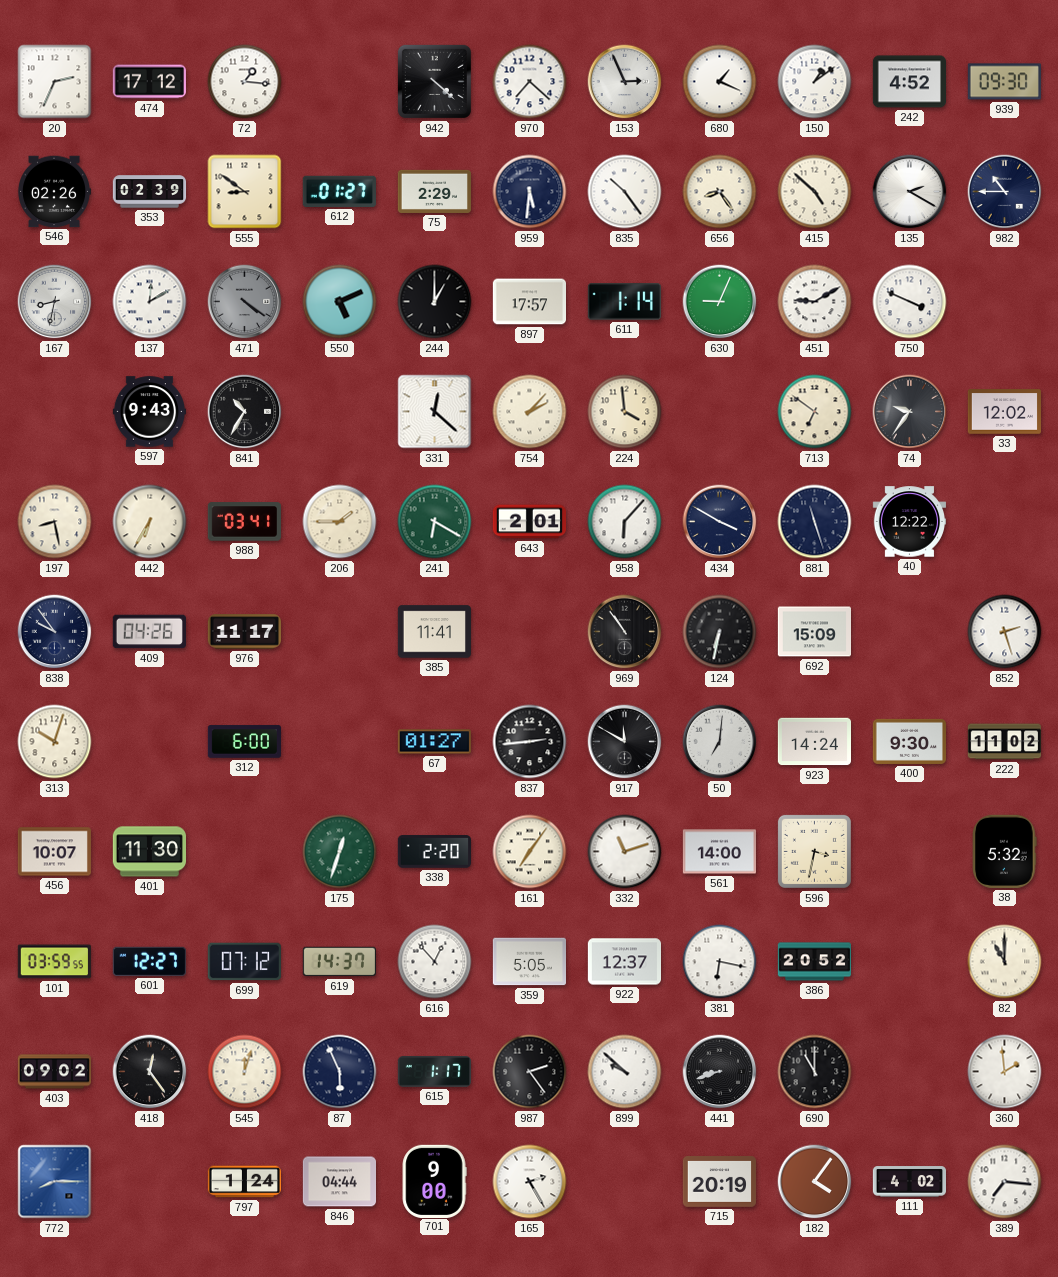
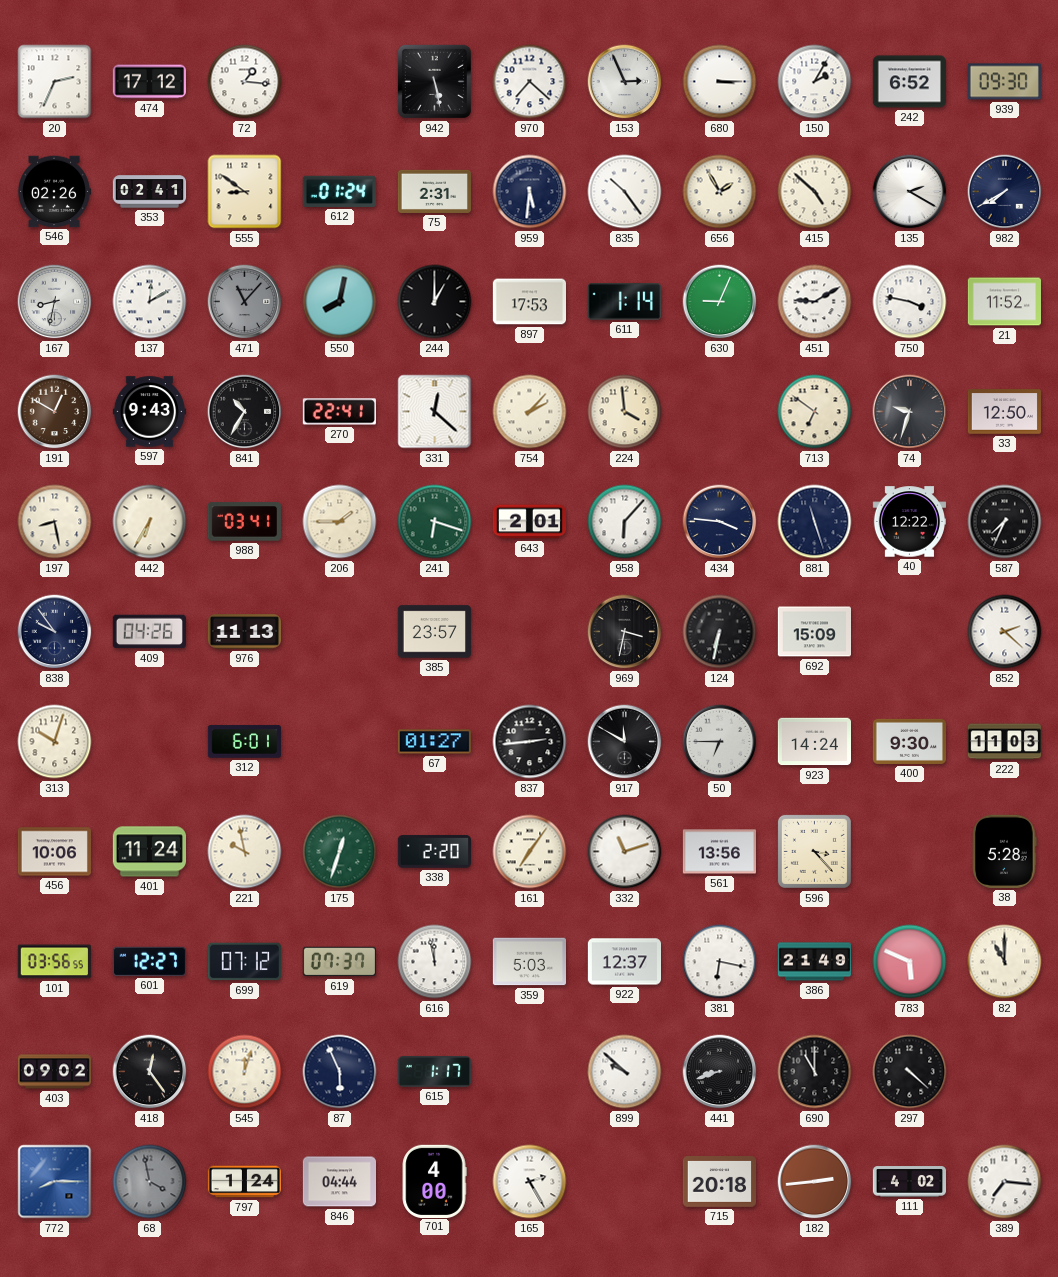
942: 4:22 -> 5:28 (434, 81)
680: 1:19 -> 3:15 (720, 82)
150: 1:09 -> 2:05 (815, 82)
242: 4:52 -> 6:52 (909, 82)
353: 02:39 -> 02:41 (150, 192)
612: 01:27 -> 01:24 (339, 191)
75: 2:29 -> 2:31 (434, 191)
656: 8:24 -> 1:55 (720, 192)
982: 10:45 -> 7:40 (1005, 192)
471: 4:21 -> 11:07 (245, 302)
550: 5:11 -> 8:02 (340, 302)
897: 17:57 -> 17:53 (529, 302)
750: 3:49 -> 3:47 (910, 302)
21: none -> 11:52 (1004, 302)
191: none -> 12:50 (55, 412)
270: none -> 22:41 (339, 412)
74: 9:36 -> 9:33 (910, 412)
33: 12:02 -> 12:50 (1004, 412)
241: 6:20 -> 6:18 (435, 522)
434: 3:50 -> 3:46 (720, 522)
587: none -> 7:34 (1005, 522)
976: 11:17 -> 11:13 (244, 632)
385: 11:41 -> 23:57 (434, 632)
969: 10:54 -> 3:32 (625, 632)
852: 2:27 -> 2:22 (1005, 632)
312: 6:00 -> 6:01 (244, 742)
50: 7:01 -> 6:45 (720, 742)
222: 11:02 -> 11:03 (1004, 742)
456: 10:07 -> 10:06 (54, 852)
401: 11:30 -> 11:24 (149, 852)
221: none -> 9:58 (245, 852)
561: 14:00 -> 13:56 (719, 852)
596: 3:32 -> 3:23 (814, 851)
38: 5:32 -> 5:28 (1005, 851)
101: 03:59 -> 03:56 (54, 962)
619: 14:37 -> 07:37 (339, 962)
616: 12:53 -> 11:58 (435, 962)
359: 5:05 -> 5:03 (529, 962)
386: 20:52 -> 21:49 (814, 962)
783: none -> 5:49 (910, 962)
987: 2:24 -> none (530, 1072)
297: none -> 4:22 (910, 1072)
360: 1:59 -> none (1005, 1072)
68: none -> 3:58 (150, 1182)
701: 9:00 -> 4:00 (434, 1181)
715: 20:19 -> 20:18 (719, 1182)
182: 4:06 -> 2:44 (815, 1182)
